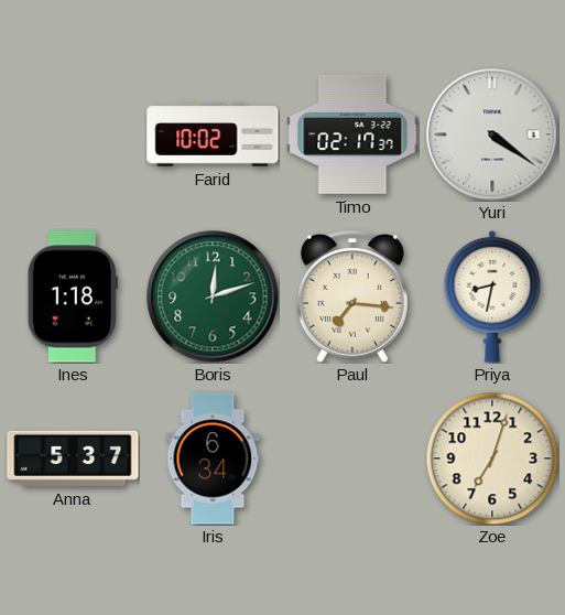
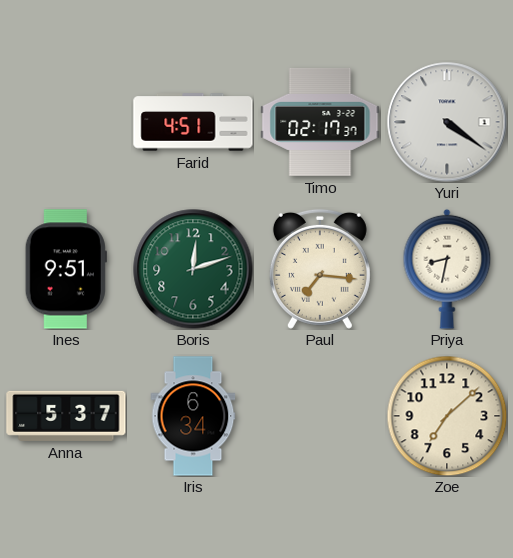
Farid: 10:02 -> 4:51 (193, 122)
Ines: 1:18 -> 9:51 (66, 269)
Zoe: 7:03 -> 7:08 (447, 416)
